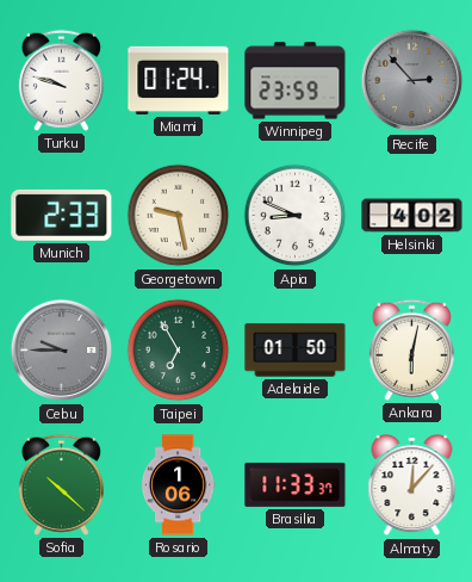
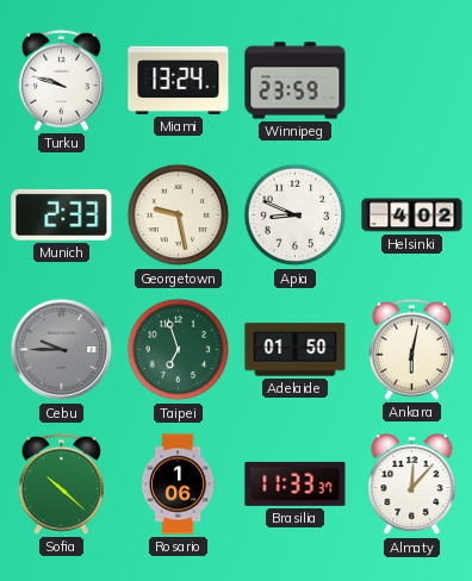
Miami: 01:24 -> 13:24 (179, 80)
Recife: 2:53 -> none (412, 81)
Taipei: 6:55 -> 6:57 (179, 350)
